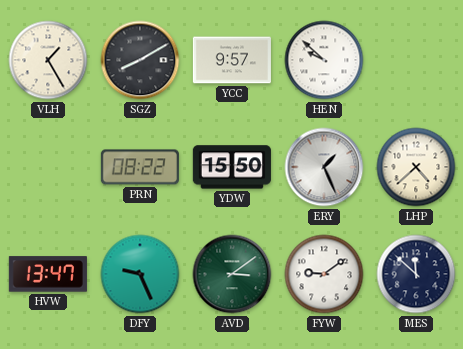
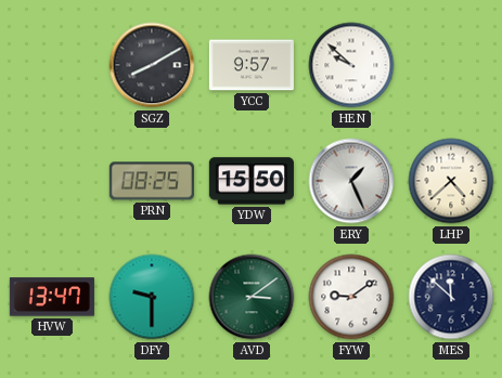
VLH: 1:25 -> none (48, 60)
PRN: 08:22 -> 08:25 (152, 181)
DFY: 9:26 -> 9:30 (152, 297)
